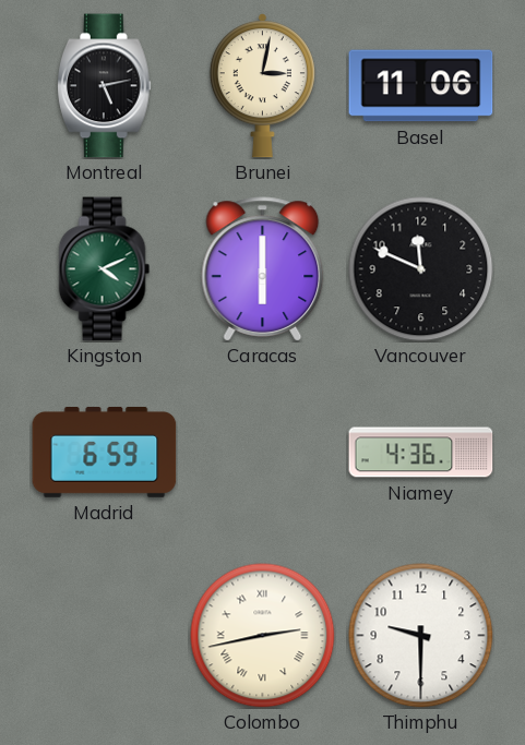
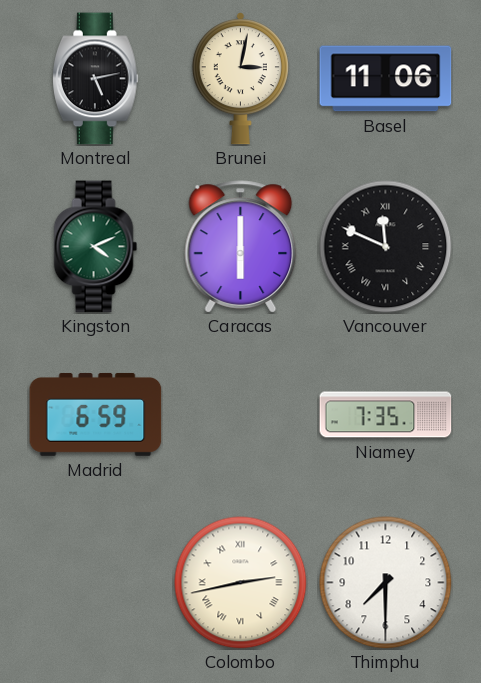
Vancouver numerals: Arabic -> Roman (386, 247)
Niamey: 4:36 -> 7:35 (386, 415)
Thimphu: 9:30 -> 7:30 (386, 583)
